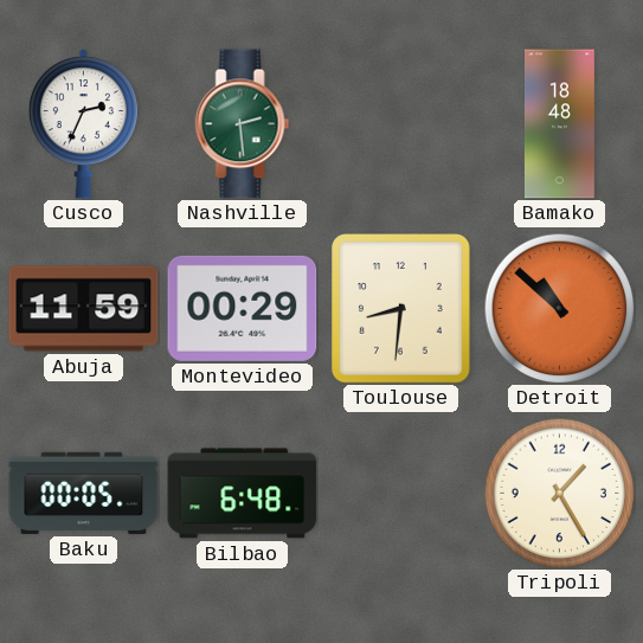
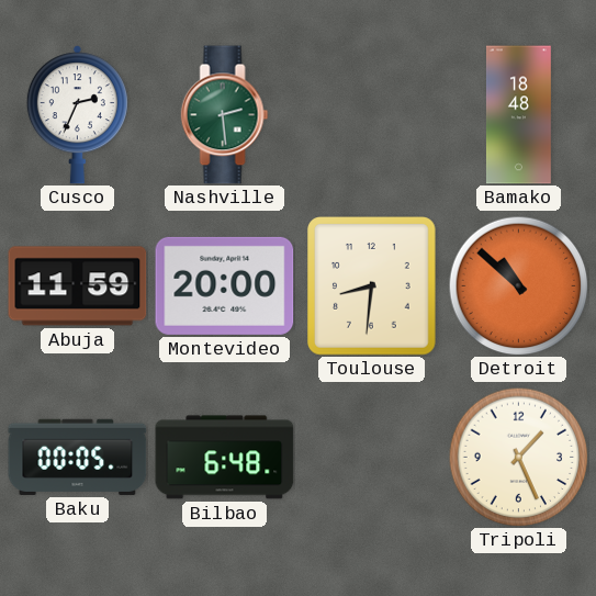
Montevideo: 00:29 -> 20:00 (225, 285)
Tripoli: 1:25 -> 1:26 (518, 457)
